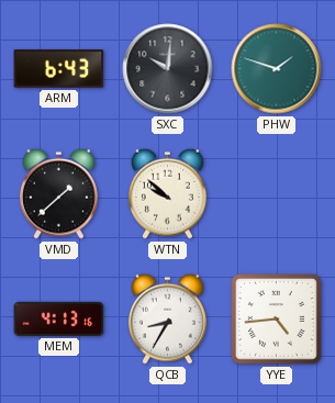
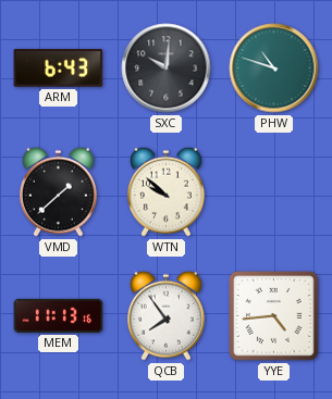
PHW: 1:48 -> 10:48 (274, 68)
MEM: 4:13 -> 11:13 (59, 315)
QCB: 8:35 -> 7:54 (167, 315)
